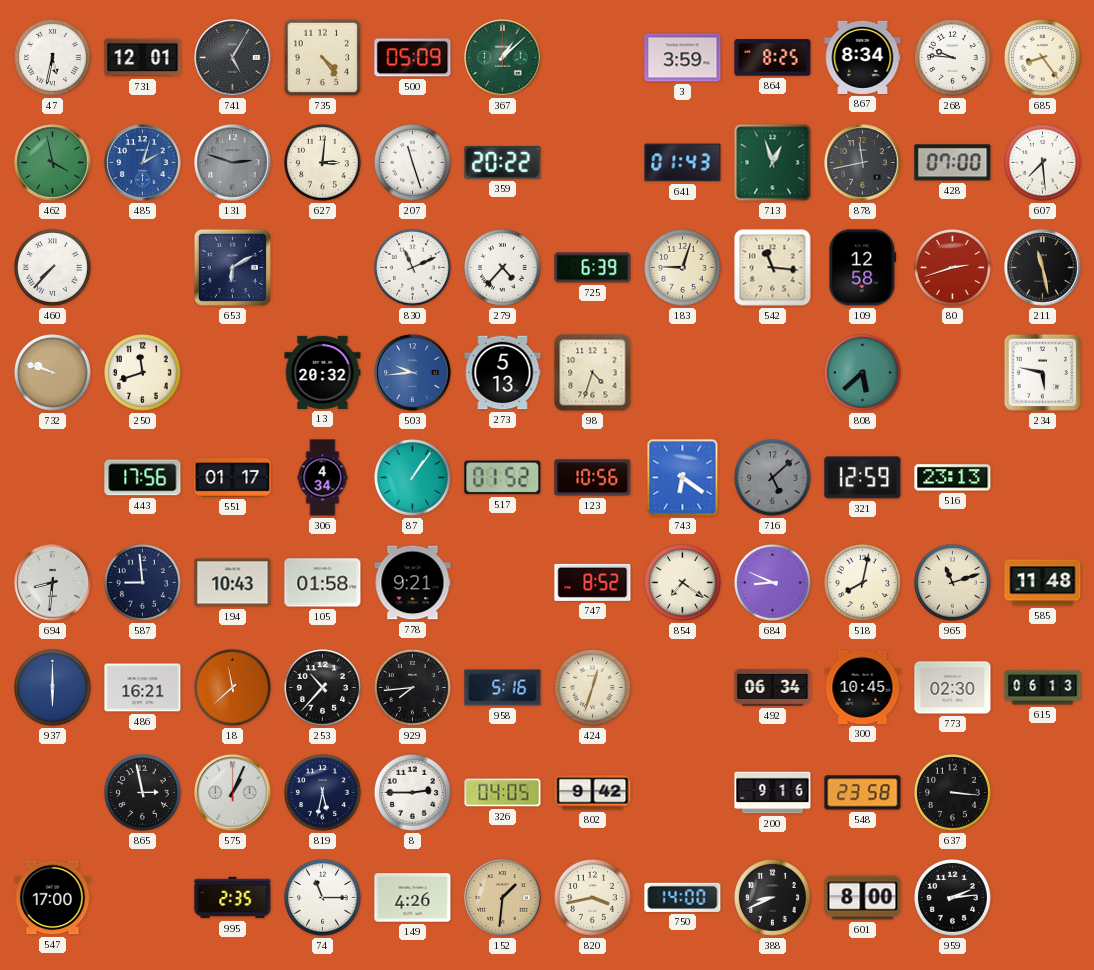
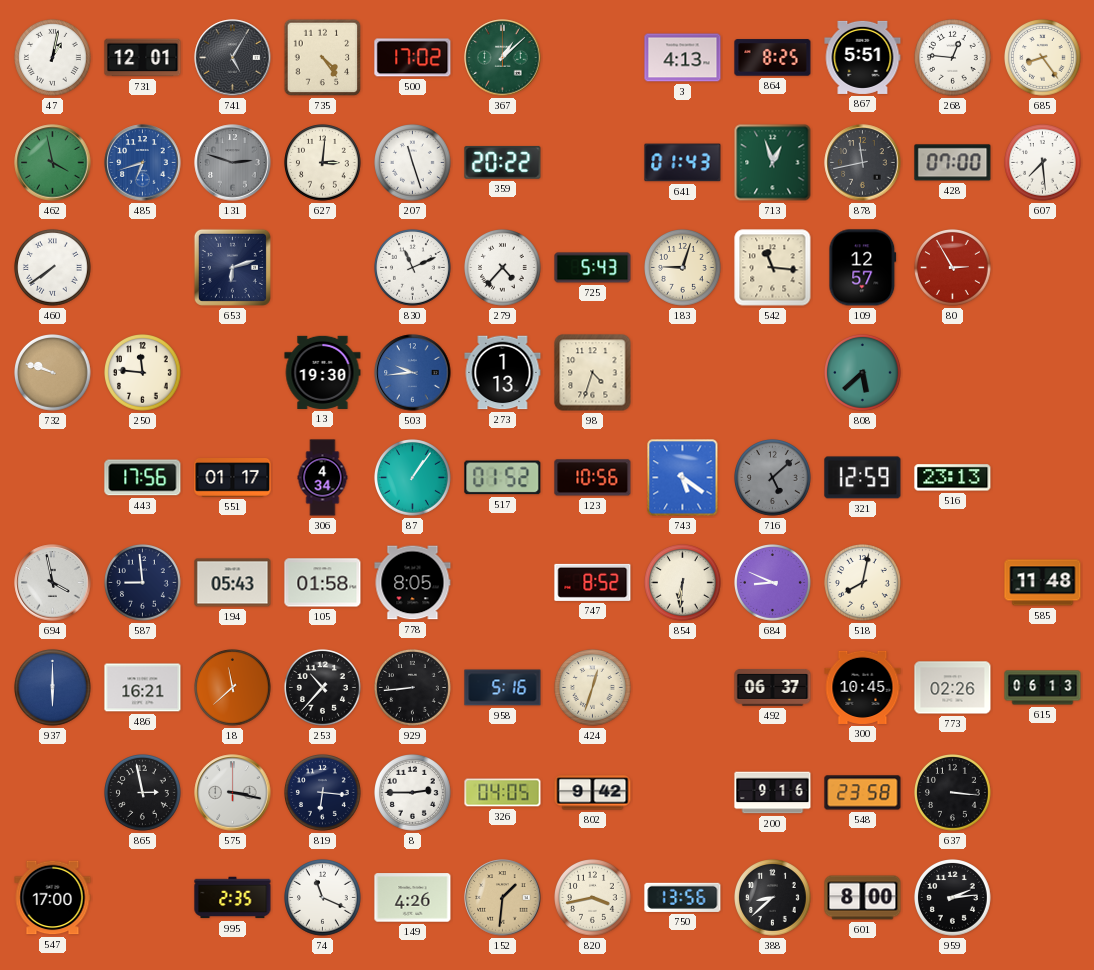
47: 5:32 -> 1:02 (53, 58)
500: 05:09 -> 17:02 (413, 58)
3: 3:59 -> 4:13 (683, 58)
867: 8:34 -> 5:51 (863, 57)
268: 9:46 -> 12:46 (953, 58)
485: 2:03 -> 6:42 (143, 163)
460: 7:37 -> 7:39 (53, 268)
653: 6:10 -> 6:12 (232, 267)
725: 6:39 -> 5:43 (593, 268)
109: 12:58 -> 12:57 (863, 268)
80: 2:42 -> 2:55 (953, 268)
211: 11:28 -> none (1043, 268)
250: 11:42 -> 11:46 (143, 373)
13: 20:32 -> 19:30 (323, 372)
273: 5:13 -> 1:13 (503, 373)
234: 5:47 -> none (1042, 372)
743: 6:21 -> 5:21 (683, 478)
694: 8:31 -> 3:58 (53, 583)
194: 10:43 -> 05:43 (233, 583)
778: 9:21 -> 8:05 (413, 583)
854: 7:21 -> 6:31 (683, 583)
965: 11:12 -> none (953, 583)
929: 7:44 -> 8:44 (413, 688)
492: 06:34 -> 06:37 (773, 687)
773: 02:30 -> 02:26 (953, 688)
575: 1:04 -> 3:17 (233, 793)
819: 5:32 -> 6:16 (323, 793)
74: 11:15 -> 11:19 (323, 898)
750: 14:00 -> 13:56 (683, 897)
388: 8:41 -> 8:38 (773, 898)
